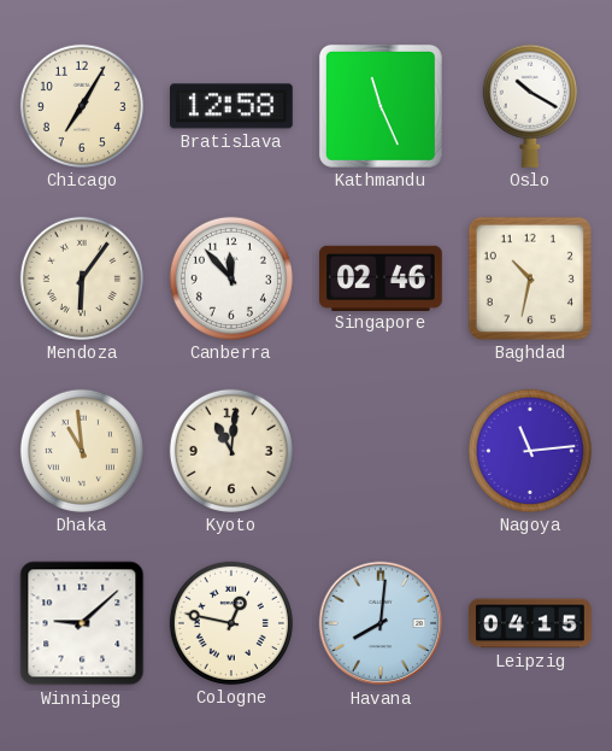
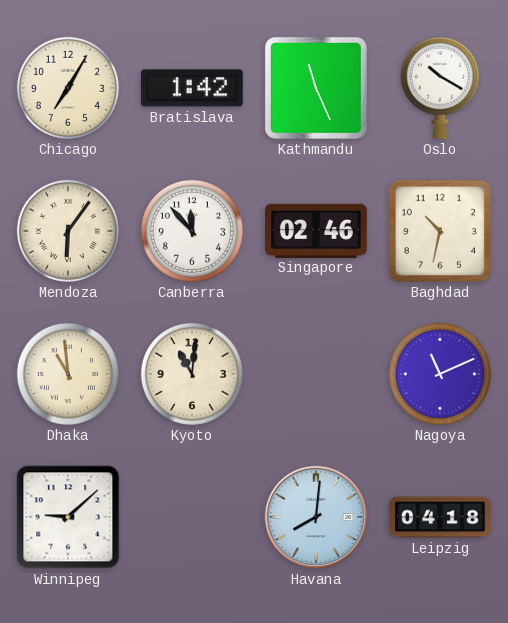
Bratislava: 12:58 -> 1:42 (193, 88)
Nagoya: 11:14 -> 11:11 (440, 374)
Cologne: 12:47 -> none (231, 623)
Leipzig: 04:15 -> 04:18 (440, 517)
